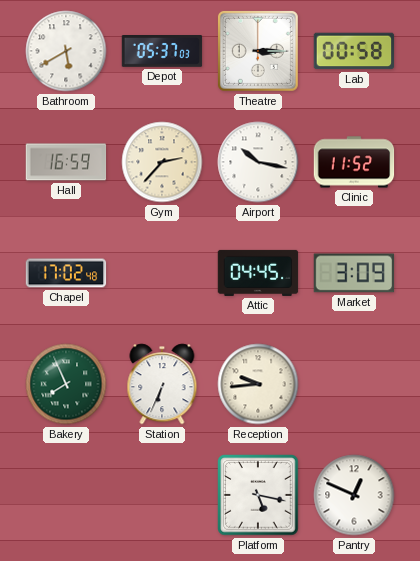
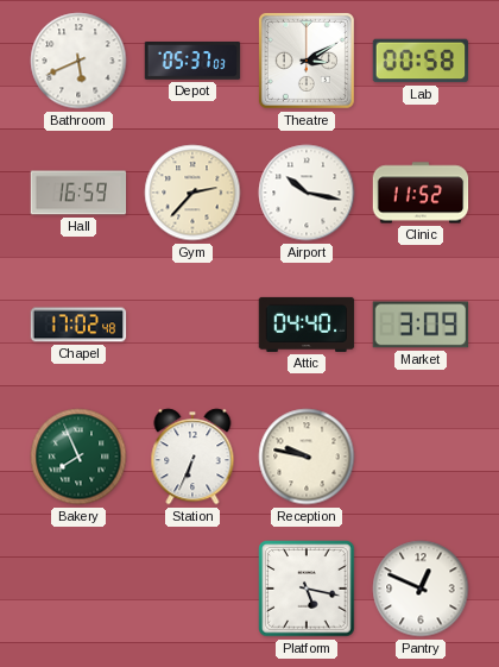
Bathroom: 5:40 -> 5:41 (78, 61)
Theatre: 3:15 -> 3:10 (307, 61)
Attic: 04:45 -> 04:40 (307, 325)
Reception: 9:44 -> 9:47 (307, 457)
